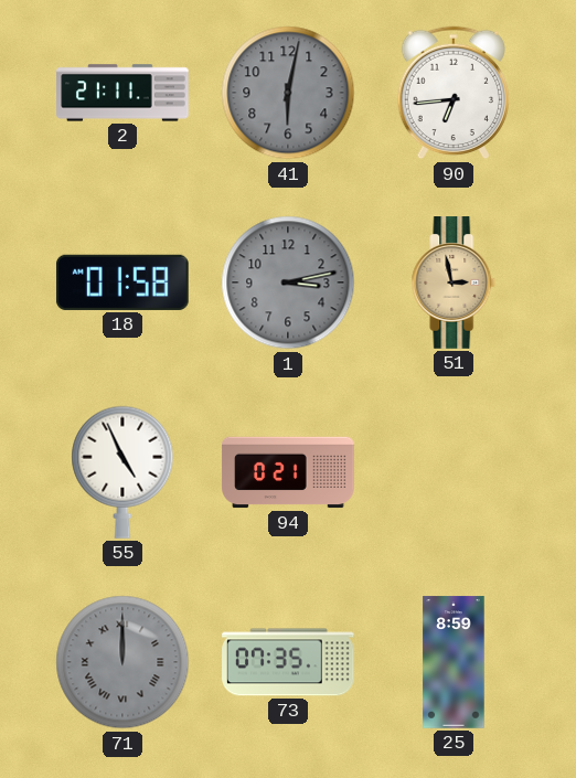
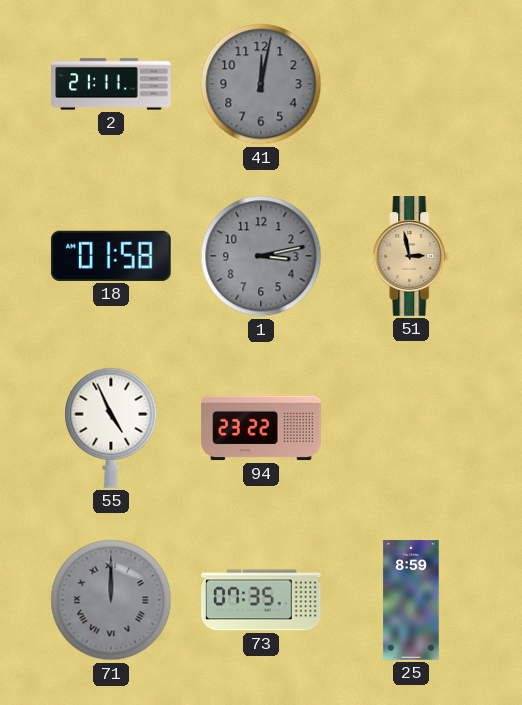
41: 6:02 -> 12:02 (261, 84)
90: 6:44 -> none (452, 93)
94: 0:21 -> 23:22 (261, 428)
